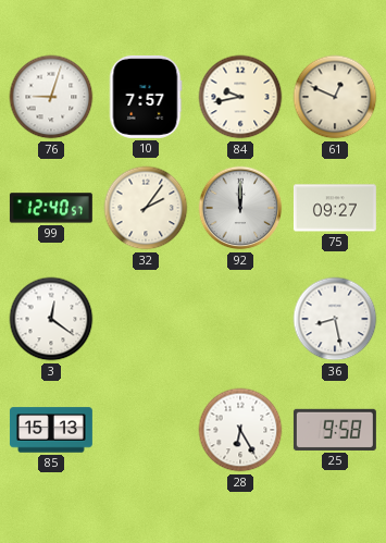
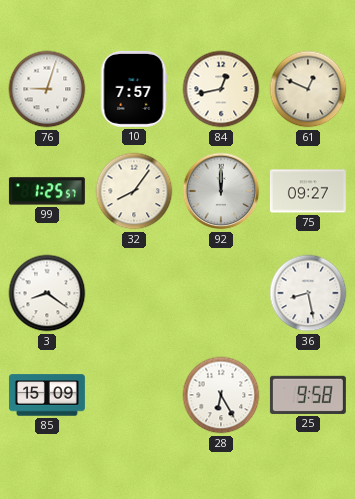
84: 9:43 -> 12:43 (221, 89)
99: 12:40 -> 1:25 (47, 191)
32: 2:06 -> 8:06 (134, 191)
3: 12:21 -> 8:21 (47, 293)
85: 15:13 -> 15:09 (47, 395)
